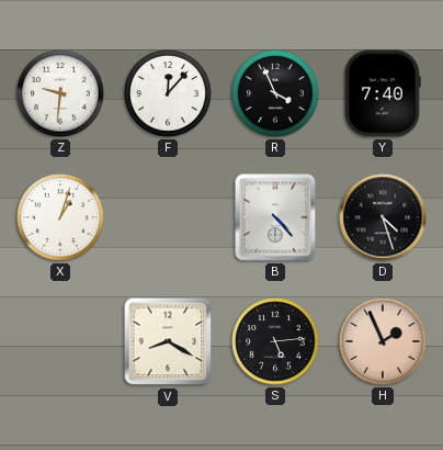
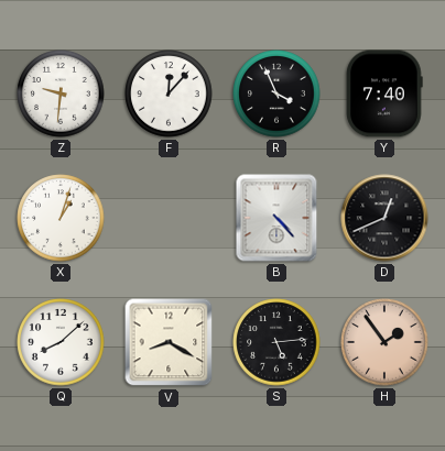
D: 4:27 -> 12:41 (384, 218)
Q: none -> 8:08 (61, 342)
H: 1:56 -> 1:54 (384, 342)
